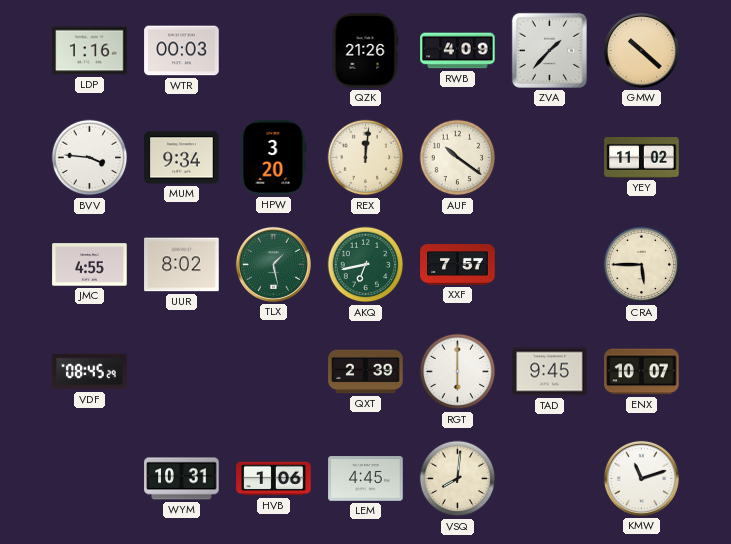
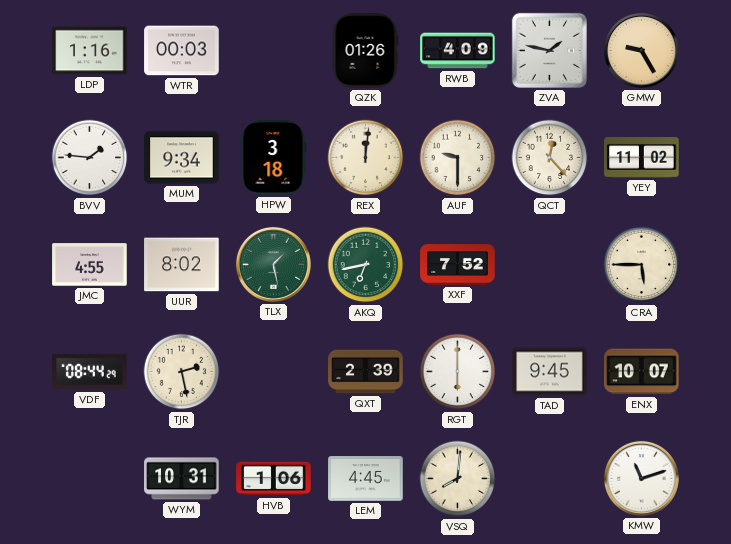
QZK: 21:26 -> 01:26 (365, 51)
ZVA: 1:37 -> 1:47 (549, 50)
GMW: 10:22 -> 9:25 (641, 50)
BVV: 3:46 -> 1:46 (90, 158)
HPW: 3:20 -> 3:18 (274, 158)
AUF: 10:21 -> 9:30 (458, 158)
QCT: none -> 12:23 (550, 158)
XXF: 7:57 -> 7:52 (458, 265)
VDF: 08:45 -> 08:44 (90, 372)
TJR: none -> 2:28 (182, 372)
